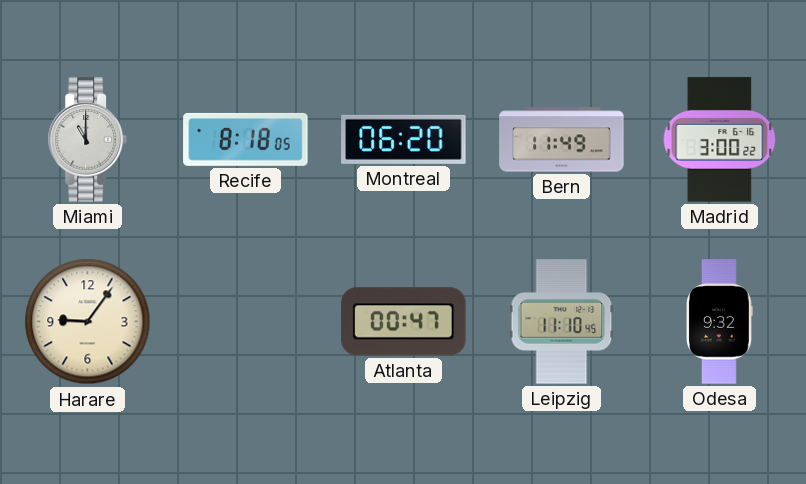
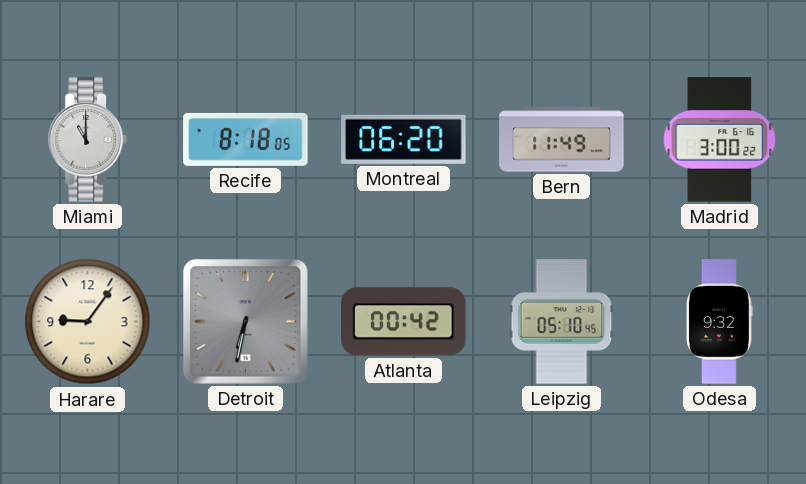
Detroit: none -> 6:32 (245, 321)
Atlanta: 00:47 -> 00:42 (404, 322)
Leipzig: 11:10 -> 05:10 (562, 322)
